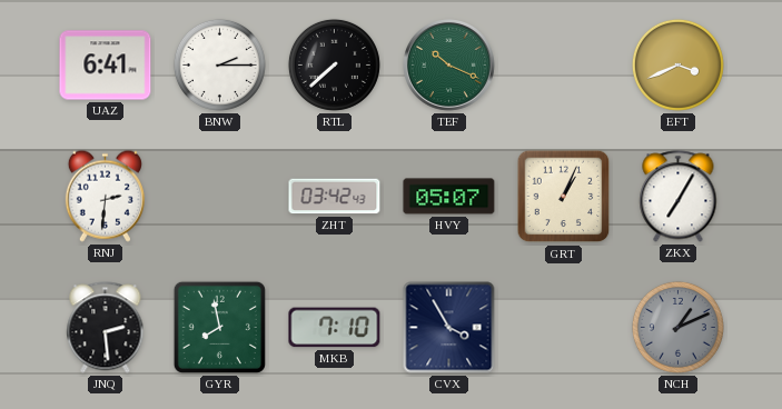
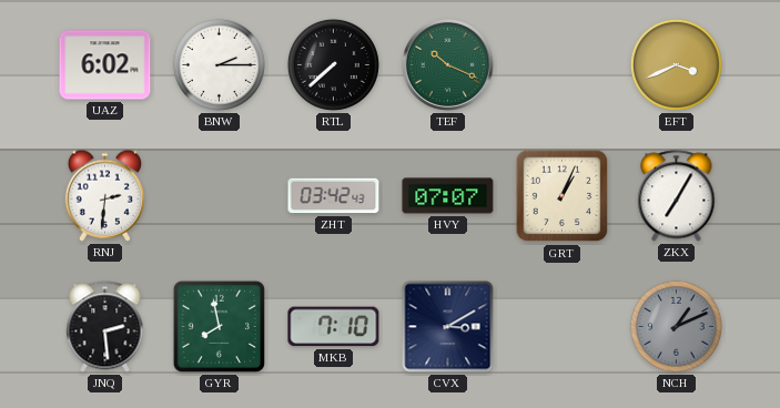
UAZ: 6:41 -> 6:02 (105, 65)
HVY: 05:07 -> 07:07 (448, 196)
CVX: 3:55 -> 3:10 (448, 327)
